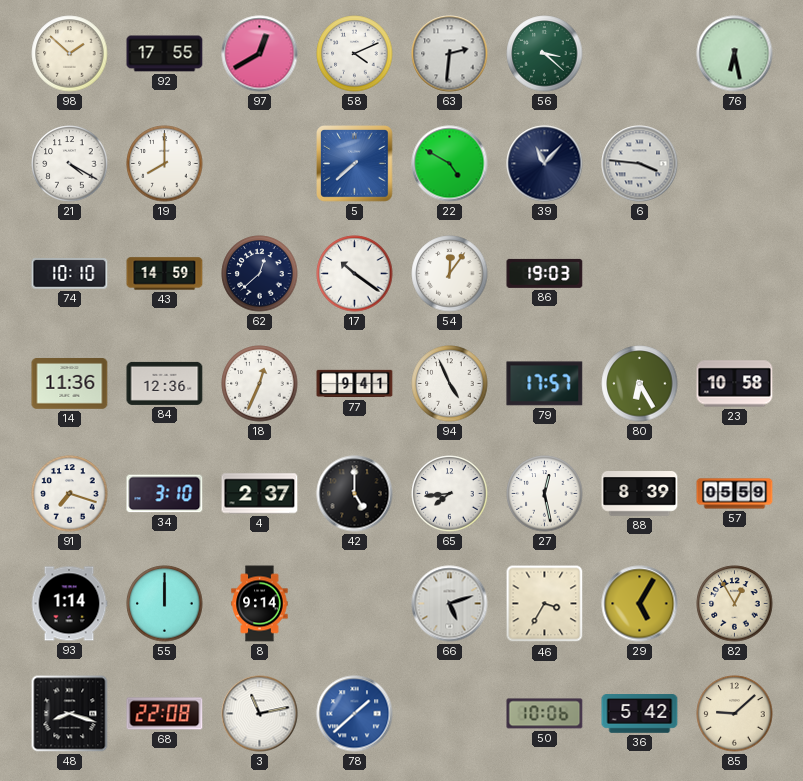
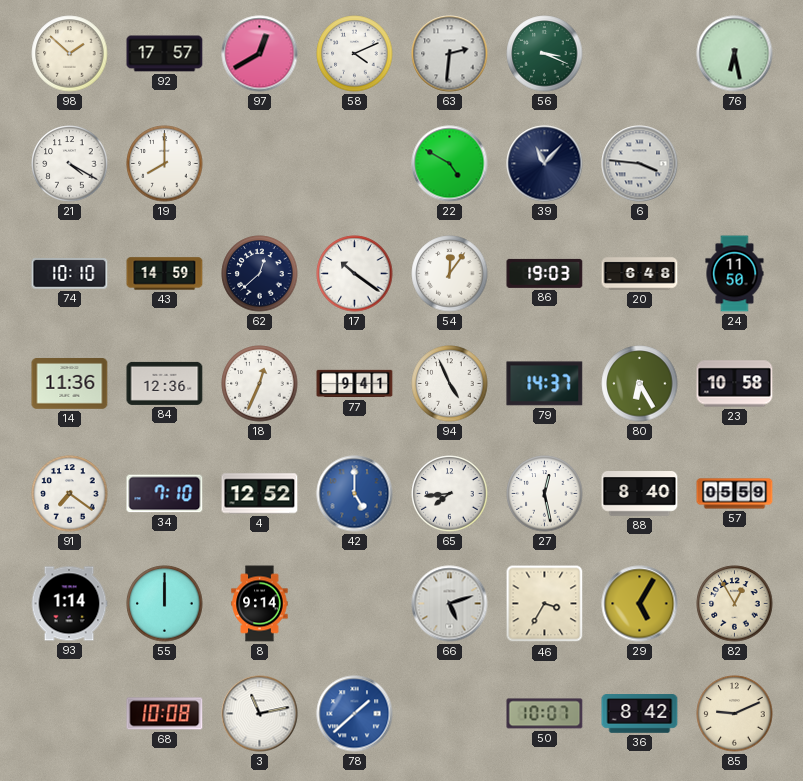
92: 17:55 -> 17:57 (165, 54)
56: 3:22 -> 3:19 (545, 54)
5: 7:38 -> none (355, 164)
20: none -> 6:48 (640, 274)
24: none -> 11:50 (735, 274)
79: 17:57 -> 14:37 (545, 384)
91: 7:18 -> 7:21 (70, 494)
34: 3:10 -> 7:10 (165, 494)
4: 2:37 -> 12:52 (260, 494)
42 dial: black -> blue (355, 494)
88: 8:39 -> 8:40 (640, 494)
48: 8:18 -> none (70, 714)
68: 22:08 -> 10:08 (165, 714)
50: 10:06 -> 10:07 (545, 714)
36: 5:42 -> 8:42 (640, 714)
85: 9:08 -> 9:11 (735, 714)
